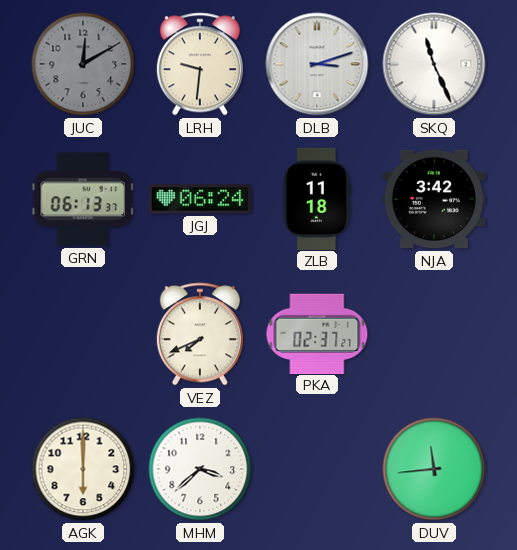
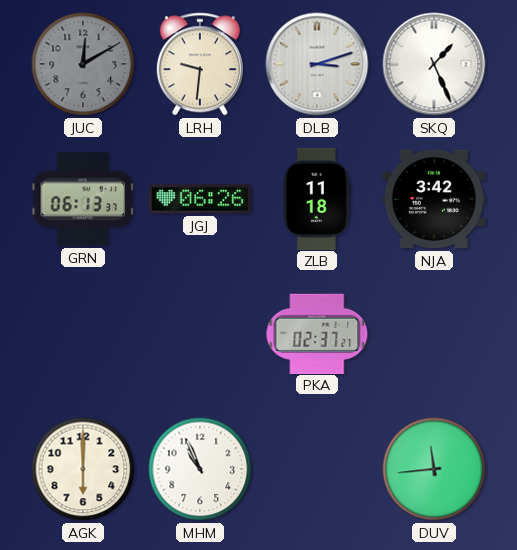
SKQ: 11:26 -> 1:26 (434, 64)
JGJ: 06:24 -> 06:26 (199, 199)
VEZ: 7:41 -> none (200, 334)
MHM: 3:38 -> 10:56 (200, 469)
